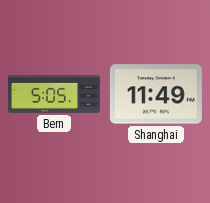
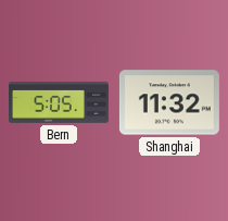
Shanghai: 11:49 -> 11:32 (169, 102)
